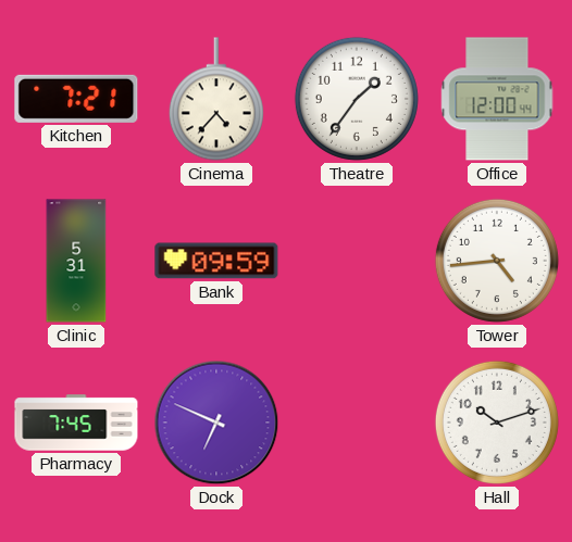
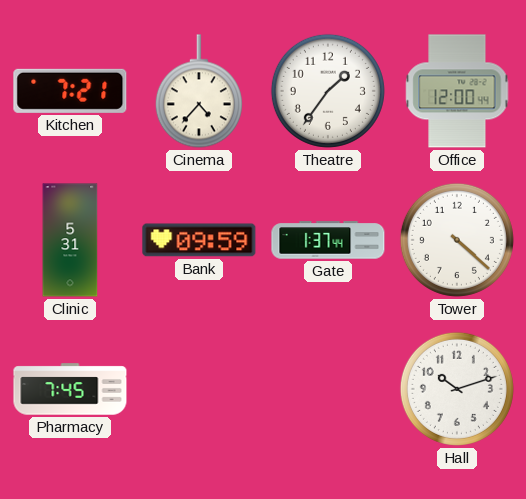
Gate: none -> 1:37 (328, 240)
Tower: 4:44 -> 4:22 (457, 240)
Dock: 6:49 -> none (216, 423)
